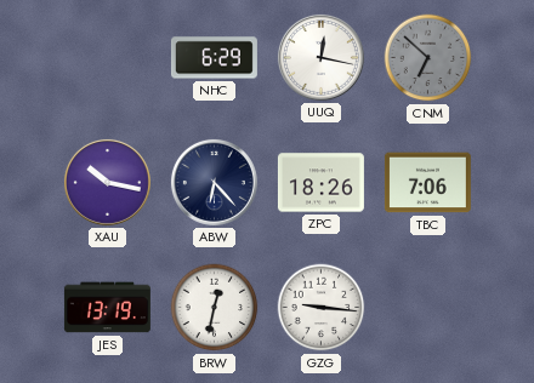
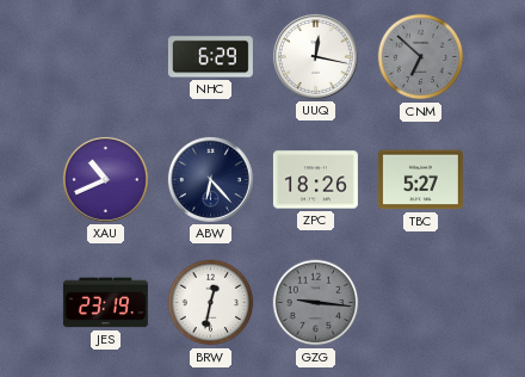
XAU: 10:17 -> 10:41 (105, 179)
TBC: 7:06 -> 5:27 (420, 180)
JES: 13:19 -> 23:19 (105, 303)
GZG dial: white -> grey (316, 303)
